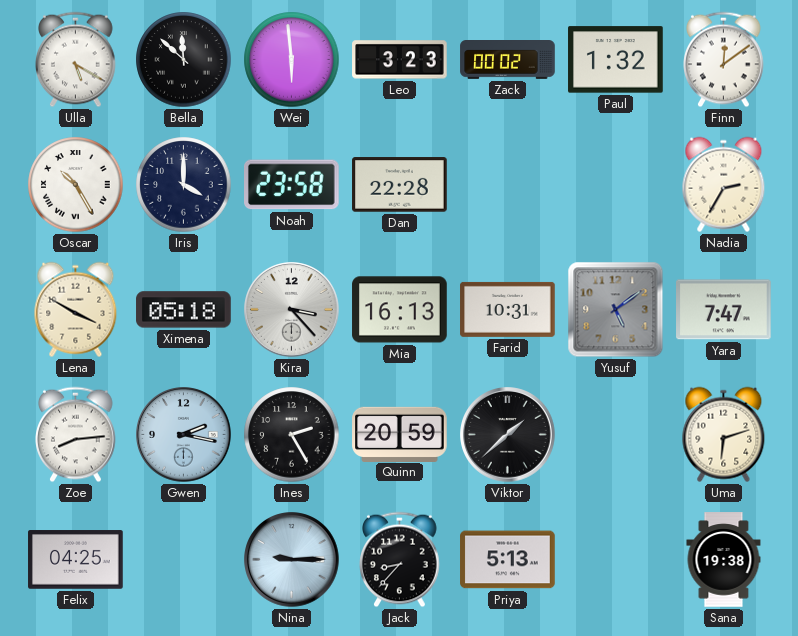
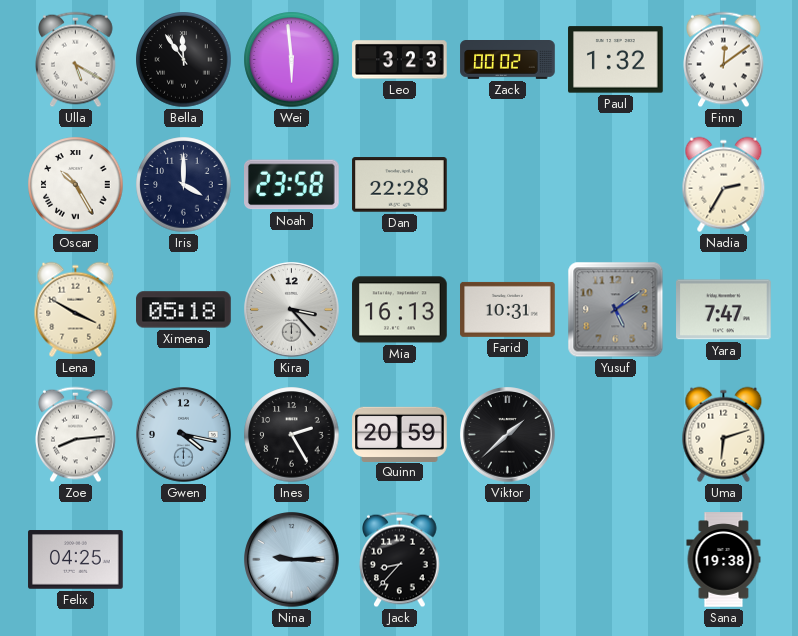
Bella: 11:52 -> 11:54 (184, 60)
Gwen: 2:17 -> 4:17 (184, 435)
Priya: 5:13 -> none (508, 560)
